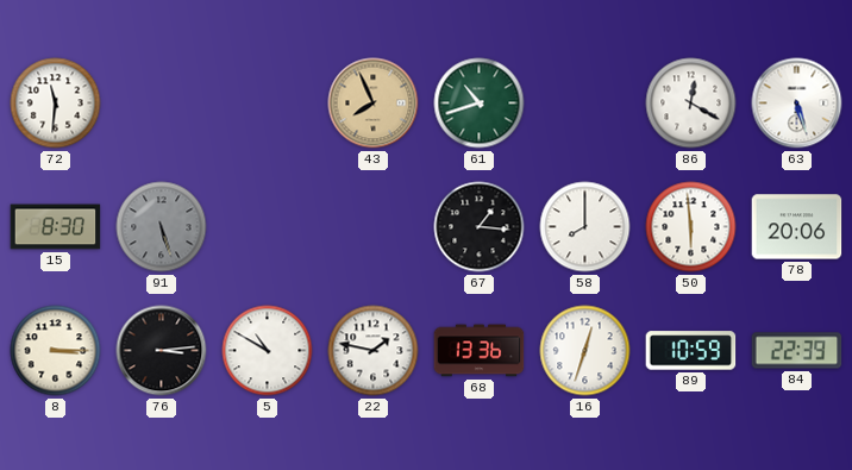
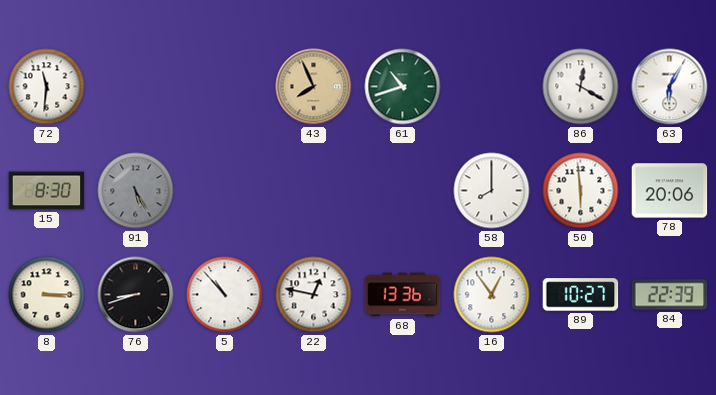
63: 5:27 -> 6:05 (670, 87)
91: 5:27 -> 5:25 (136, 191)
67: 1:16 -> none (480, 227)
76: 3:14 -> 8:42 (136, 295)
5: 10:50 -> 10:53 (225, 295)
22: 1:47 -> 12:47 (314, 295)
16: 12:33 -> 12:54 (492, 295)
89: 10:59 -> 10:27 (581, 295)
